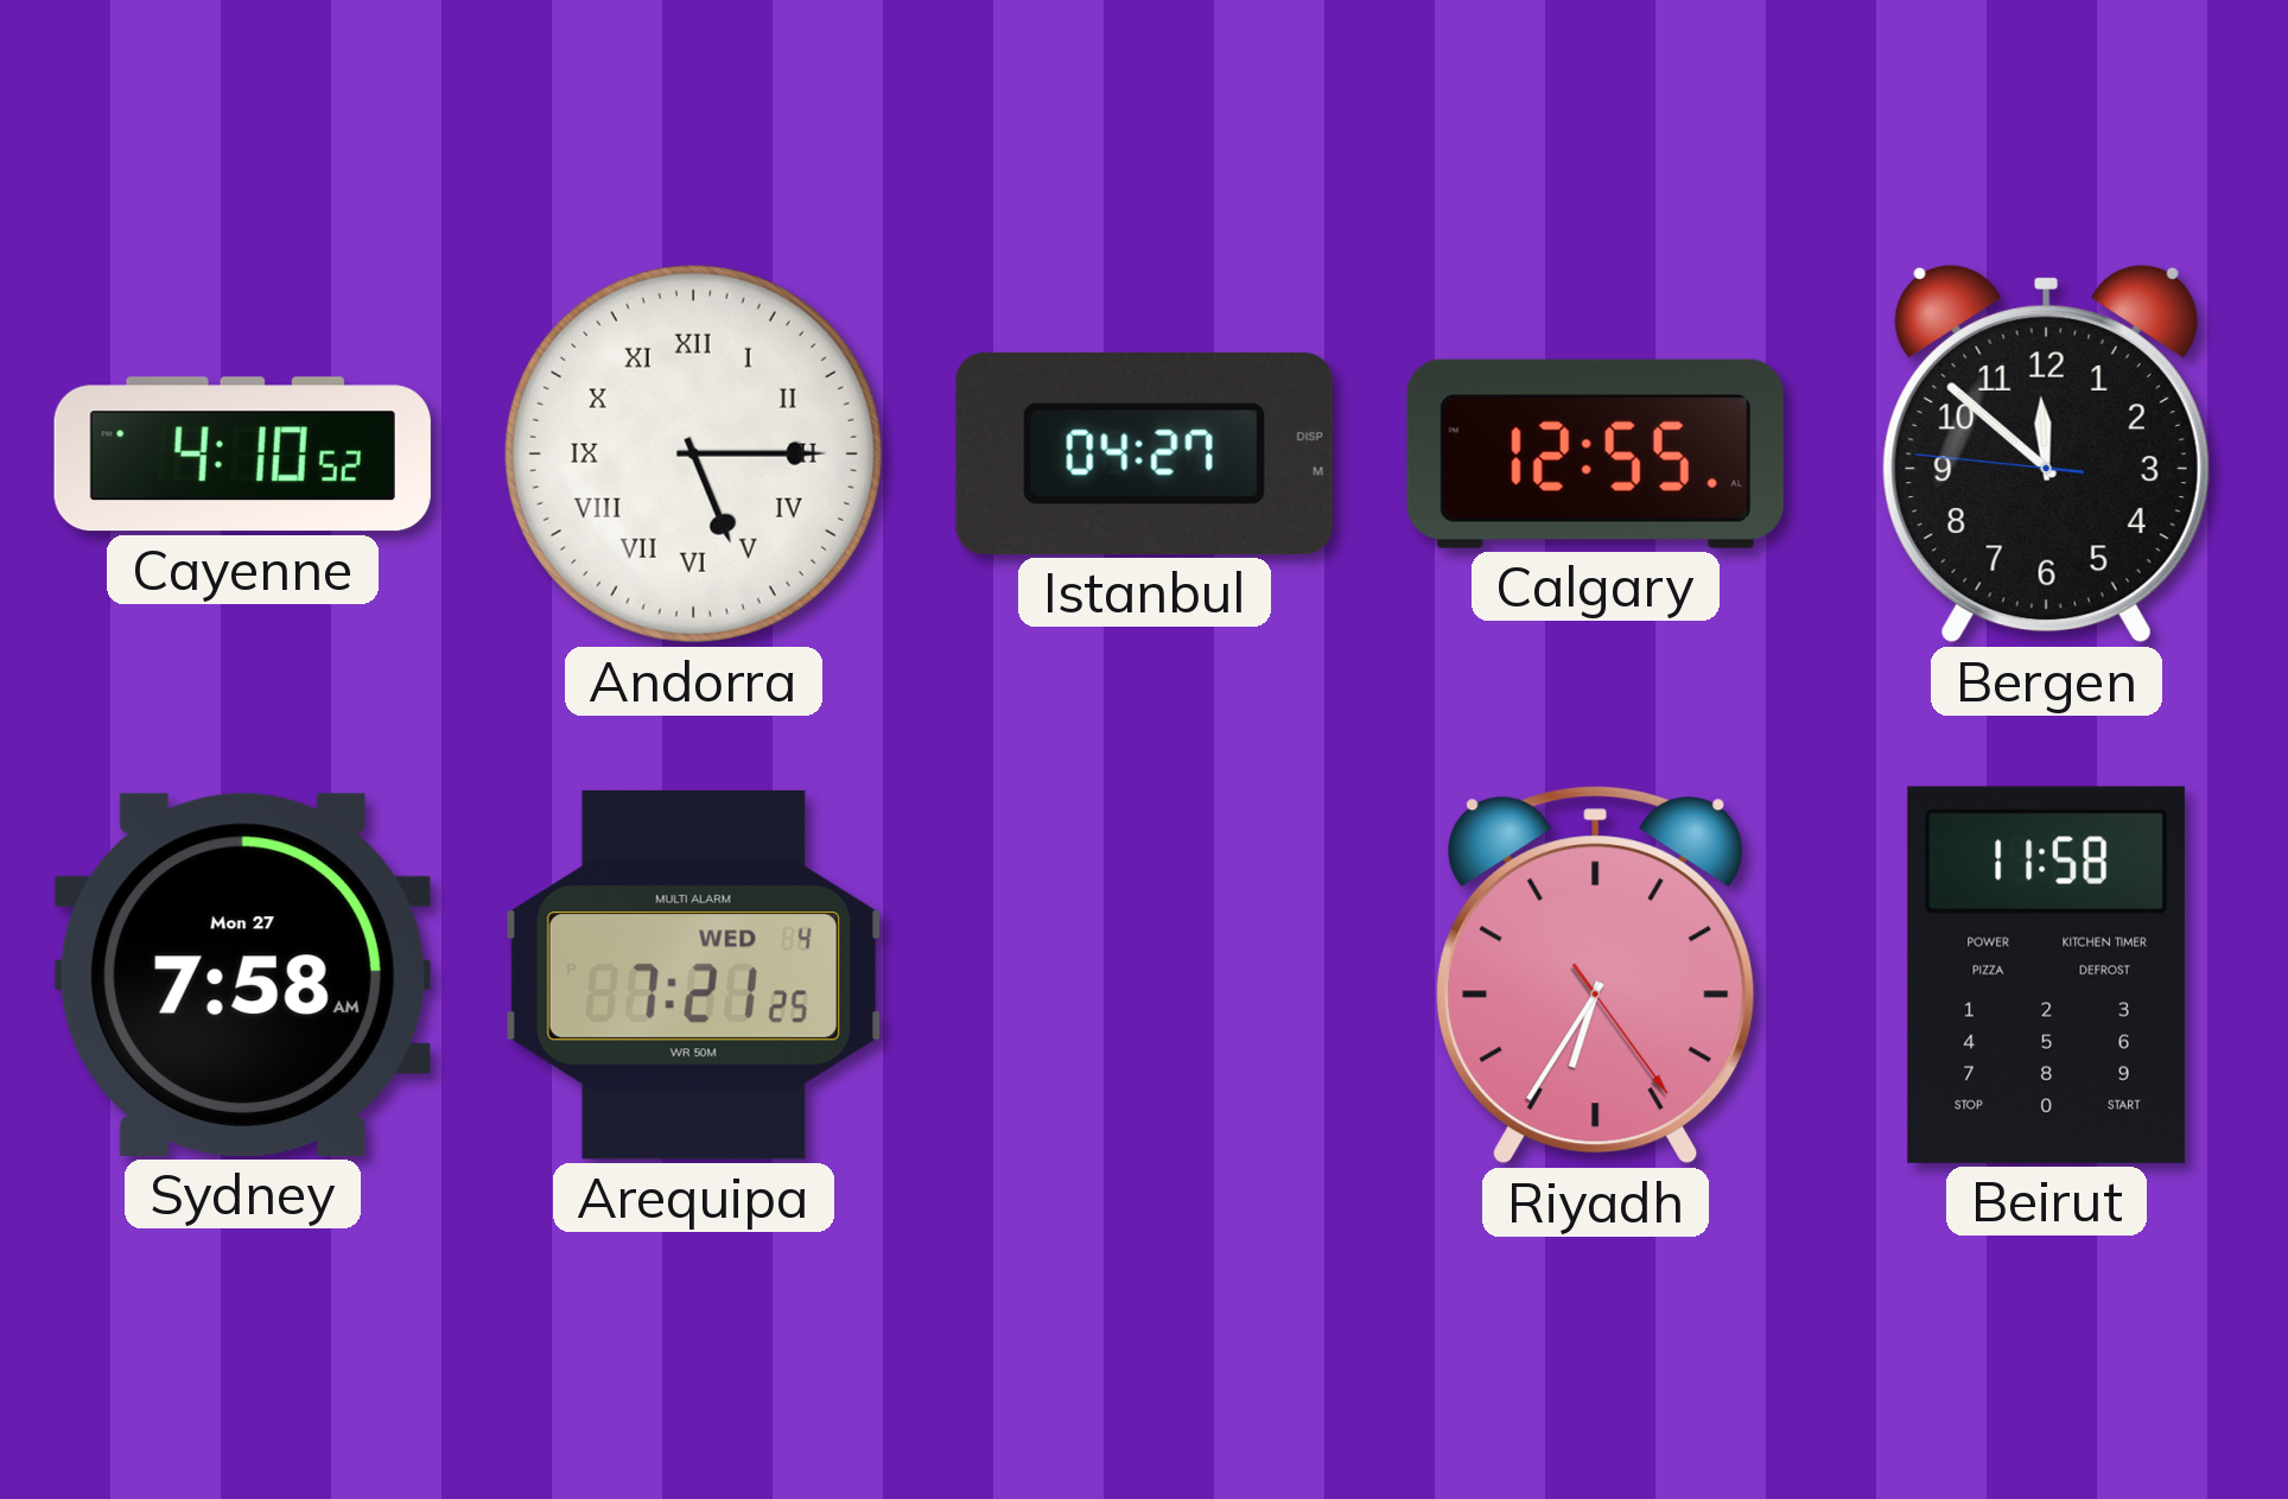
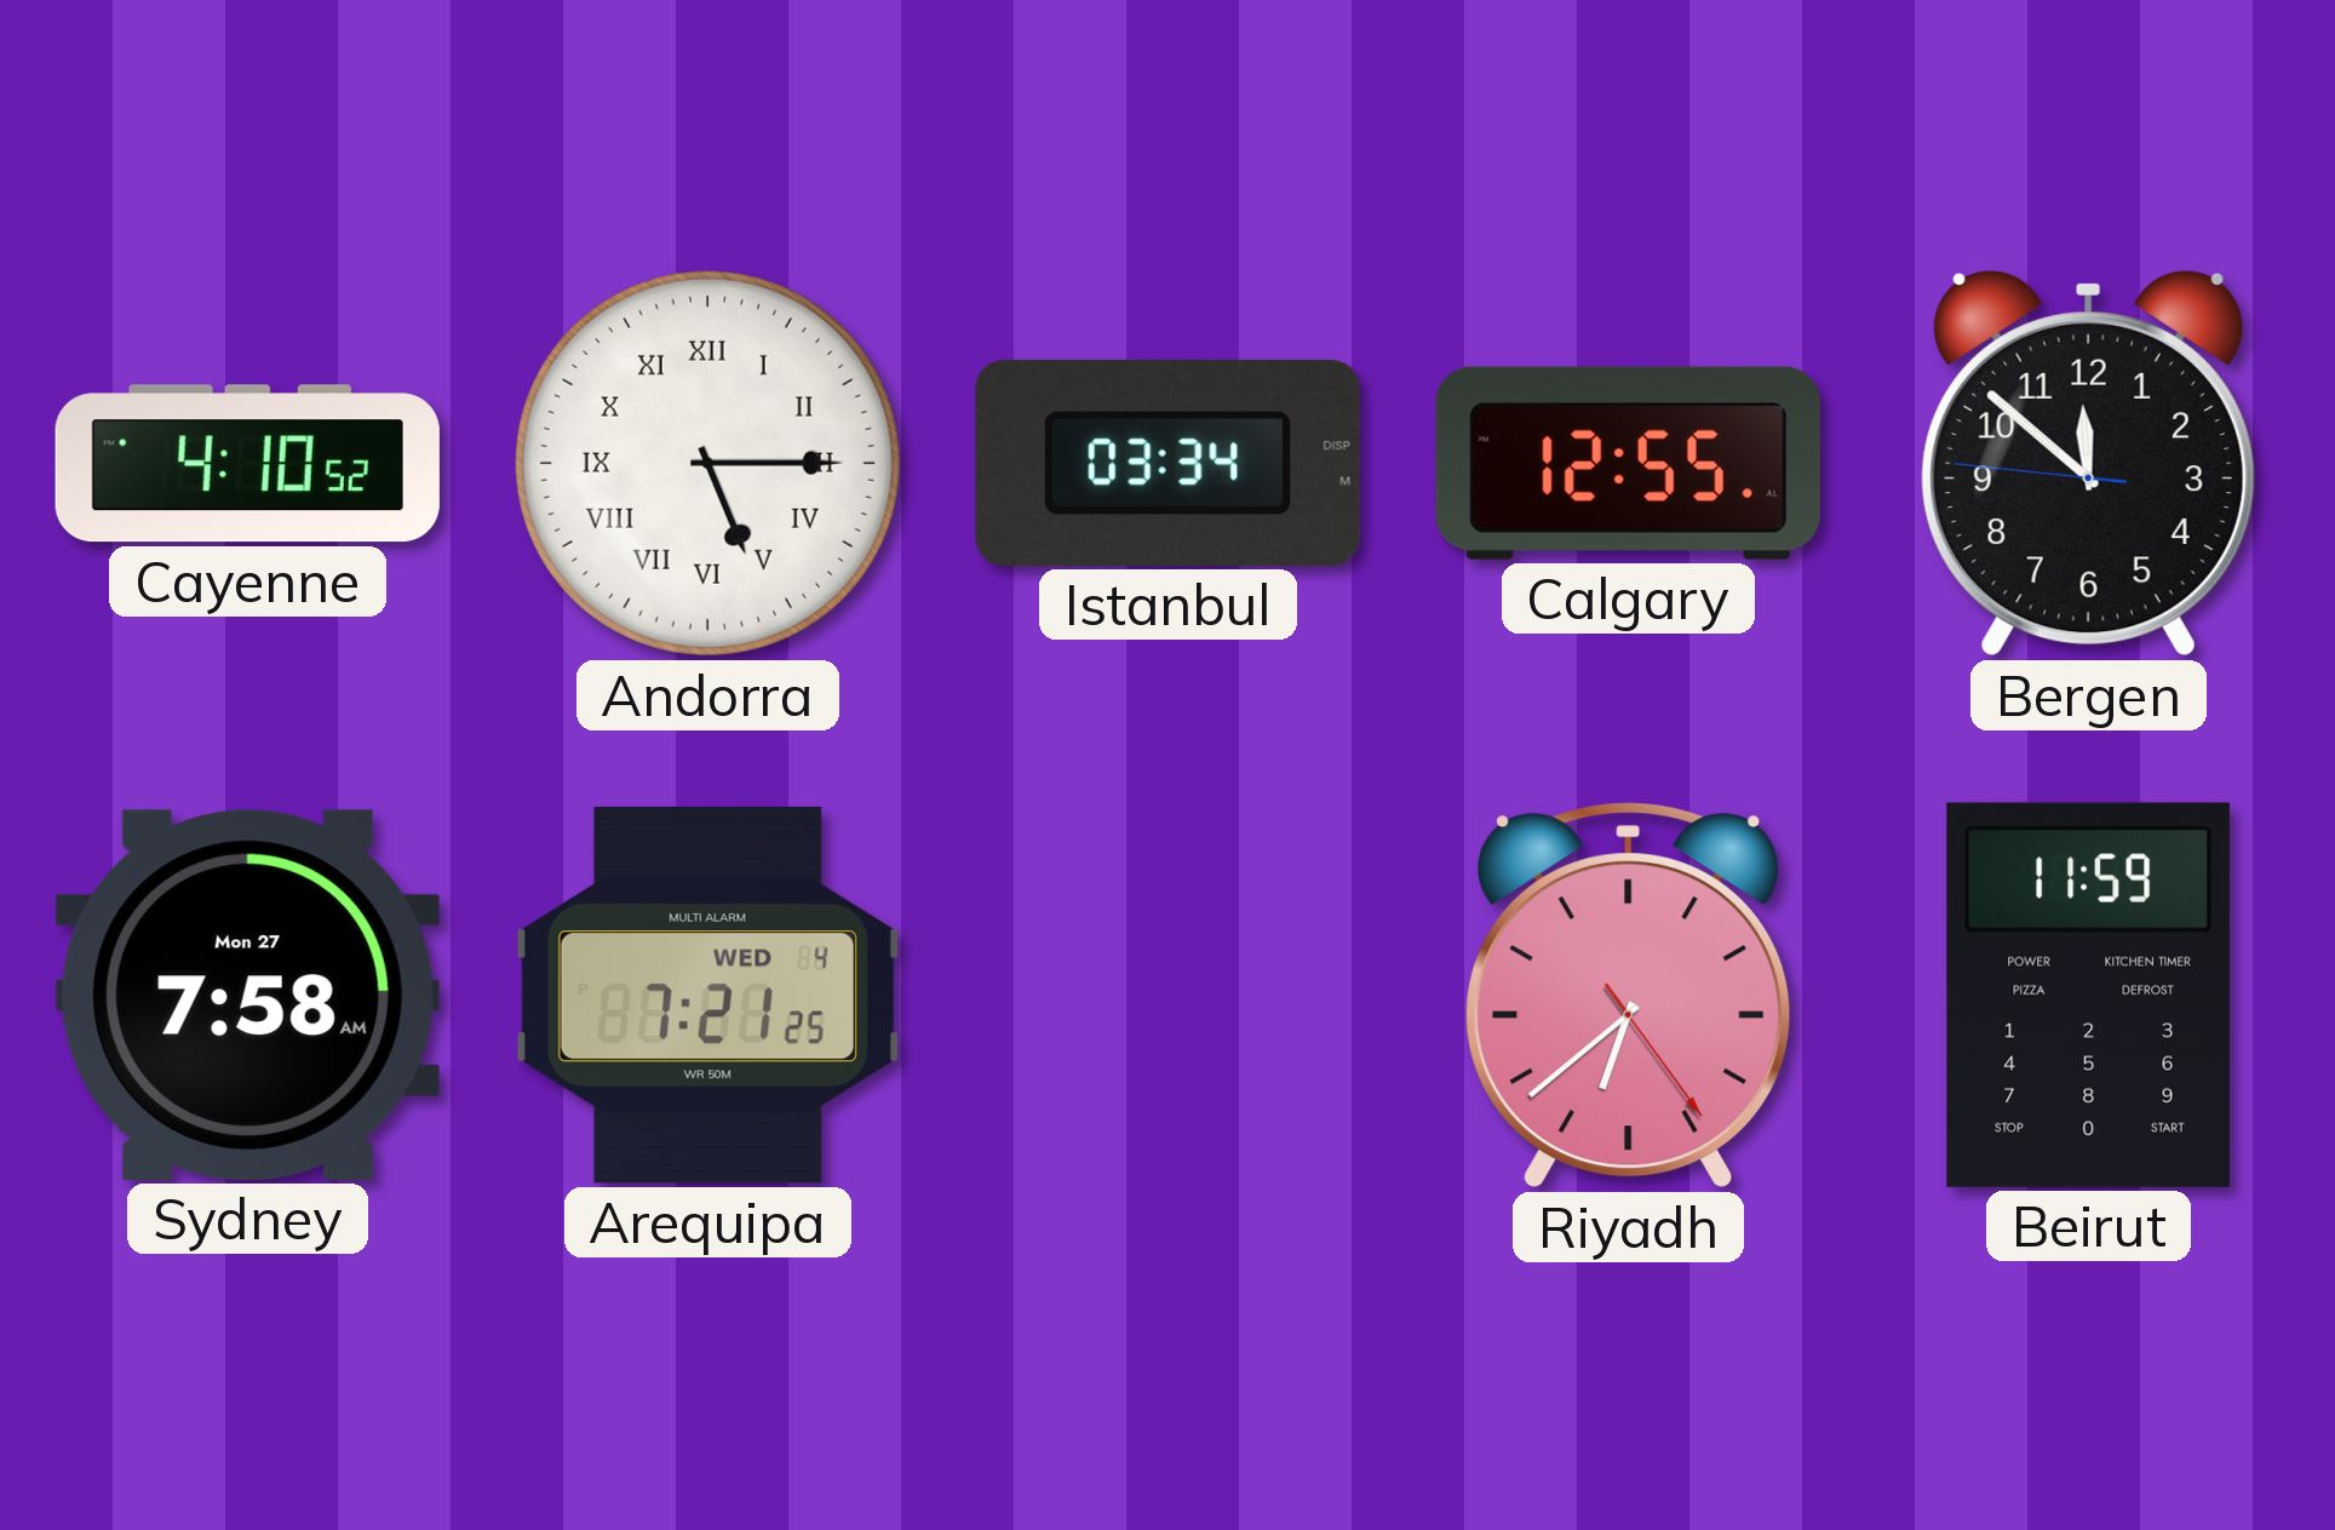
Istanbul: 04:27 -> 03:34 (1167, 463)
Riyadh: 6:35 -> 6:38 (1629, 996)
Beirut: 11:58 -> 11:59 (2088, 995)
